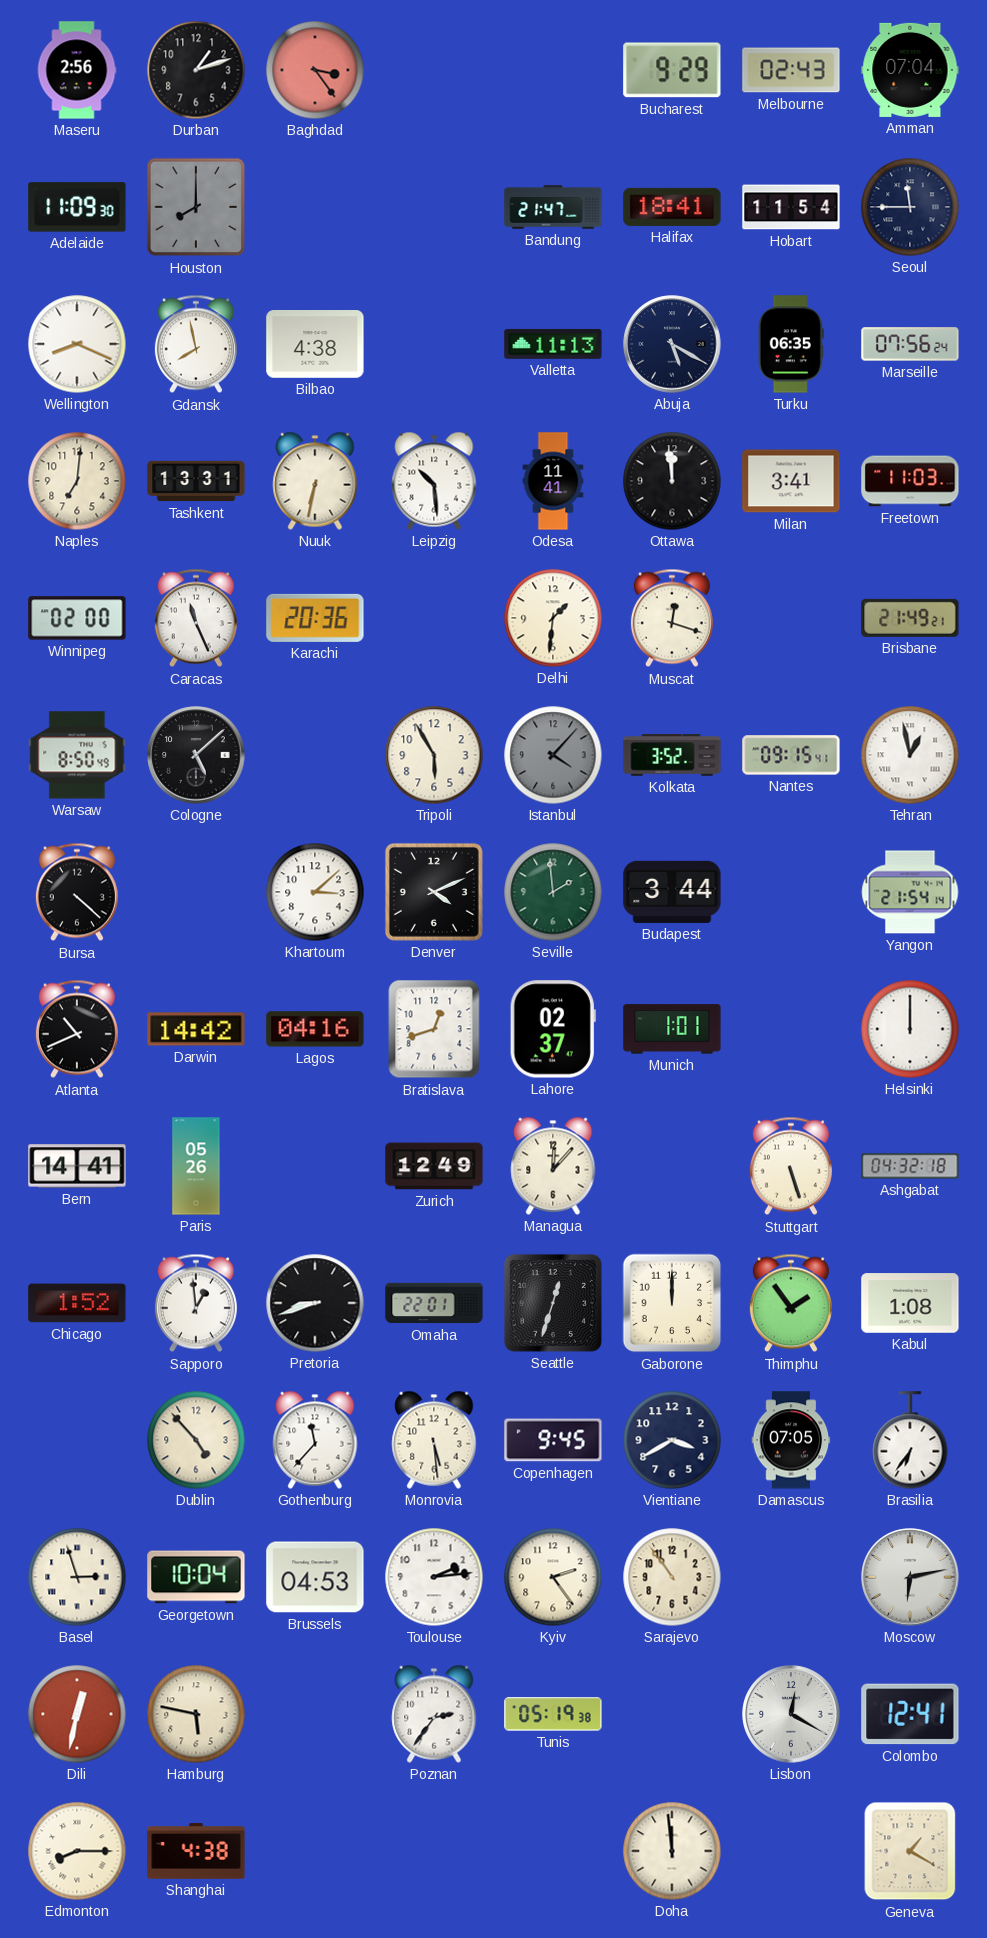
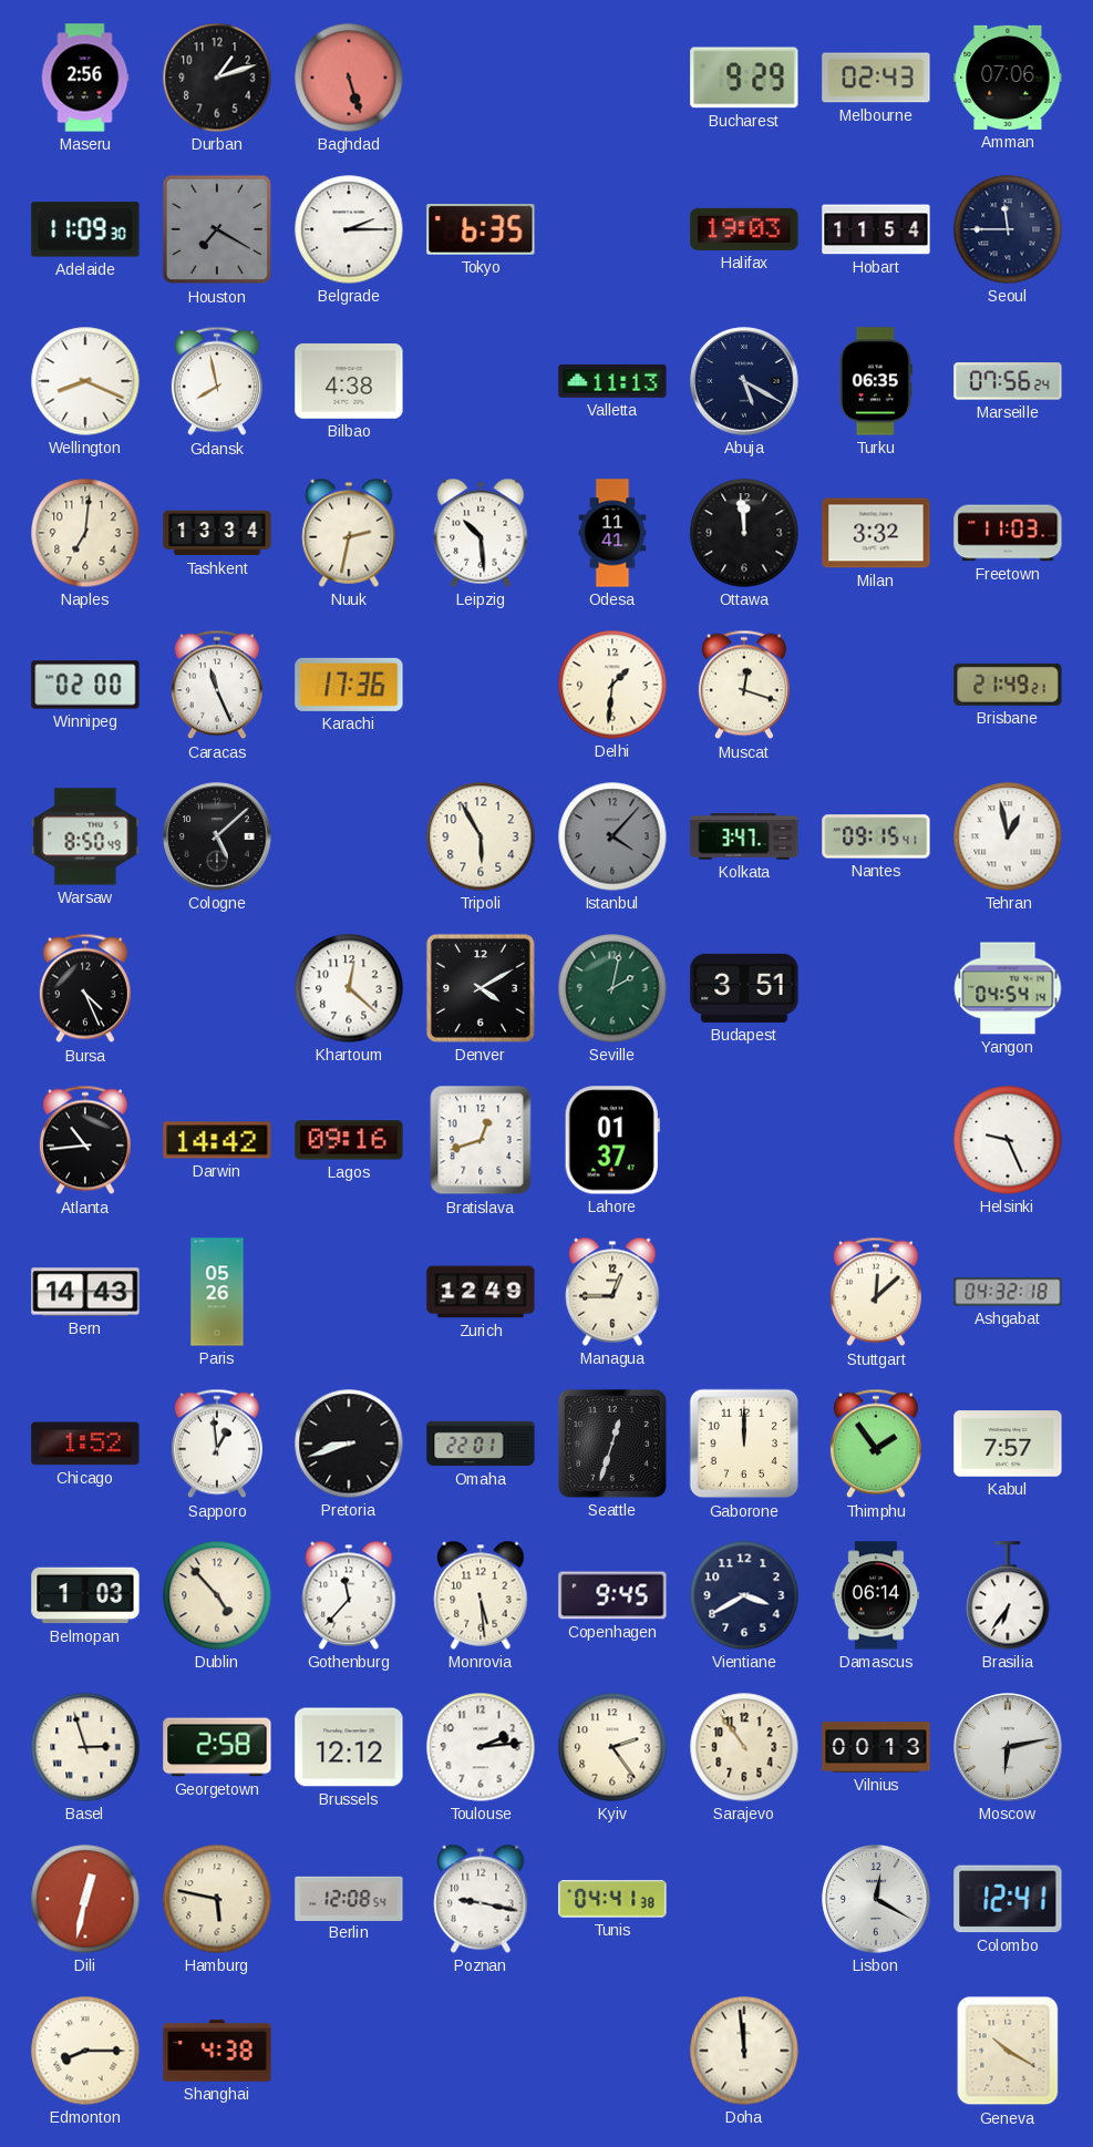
Baghdad: 3:24 -> 5:27 (349, 78)
Amman: 07:04 -> 07:06 (1008, 78)
Houston: 8:00 -> 7:20 (217, 229)
Belgrade: none -> 2:15 (349, 229)
Tokyo: none -> 6:35 (481, 230)
Bandung: 21:47 -> none (553, 207)
Halifax: 18:41 -> 19:03 (744, 229)
Tashkent: 13:31 -> 13:34 (217, 533)
Nuuk: 6:32 -> 2:32 (349, 533)
Milan: 3:41 -> 3:32 (876, 533)
Karachi: 20:36 -> 17:36 (349, 685)
Kolkata: 3:52 -> 3:47 (744, 836)
Bursa: 4:22 -> 4:26 (85, 988)
Khartoum: 3:08 -> 12:22 (349, 988)
Denver: 4:11 -> 4:10 (481, 988)
Seville: 1:59 -> 2:02 (612, 988)
Budapest: 3:44 -> 3:51 (744, 988)
Yangon: 21:54 -> 04:54 (1008, 988)
Atlanta: 10:41 -> 10:44 (85, 1140)
Lagos: 04:16 -> 09:16 (349, 1140)
Lahore: 02:37 -> 01:37 (612, 1140)
Munich: 1:01 -> none (672, 1029)
Helsinki: 12:00 -> 9:26 (1008, 1140)
Bern: 14:41 -> 14:43 (85, 1292)
Managua: 12:07 -> 12:45 (612, 1292)
Stuttgart: 5:27 -> 12:08 (876, 1292)
Kabul: 1:08 -> 7:57 (1008, 1444)
Belmopan: none -> 1:03 (85, 1595)
Damascus: 07:05 -> 06:14 (876, 1595)
Georgetown: 10:04 -> 2:58 (217, 1747)
Brussels: 04:53 -> 12:12 (349, 1747)
Vilnius: none -> 00:13 (876, 1747)
Berlin: none -> 12:08 (349, 1898)
Poznan: 2:36 -> 9:17 (481, 1899)
Tunis: 05:19 -> 04:41 (612, 1899)
Geneva: 1:20 -> 10:20 (1008, 2051)
